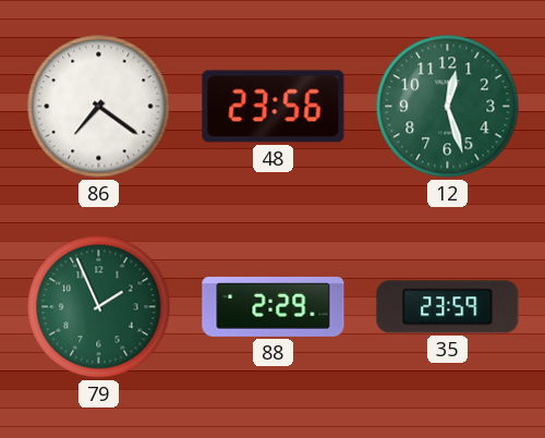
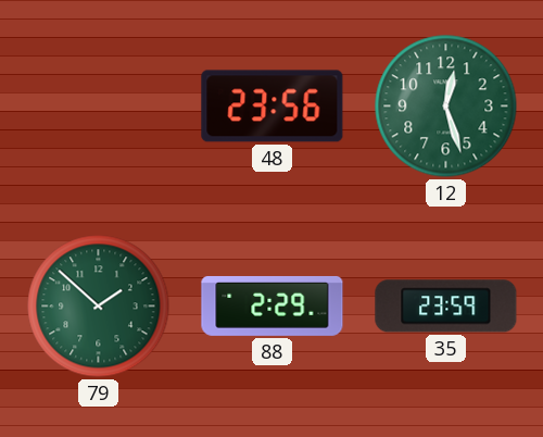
86: 7:21 -> none (99, 107)
79: 1:56 -> 1:52 (99, 307)
